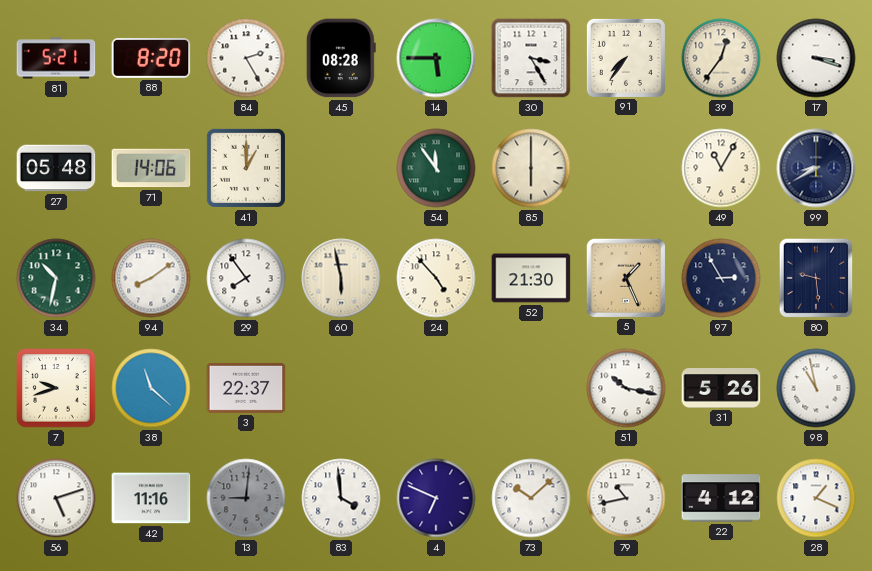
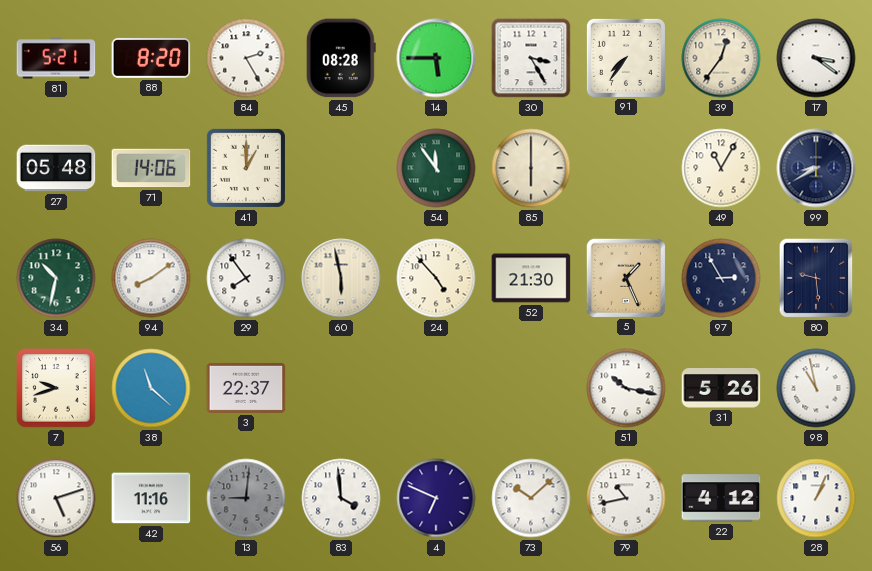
17: 3:18 -> 3:21 (816, 58)
28: 1:19 -> 1:04 (816, 498)
